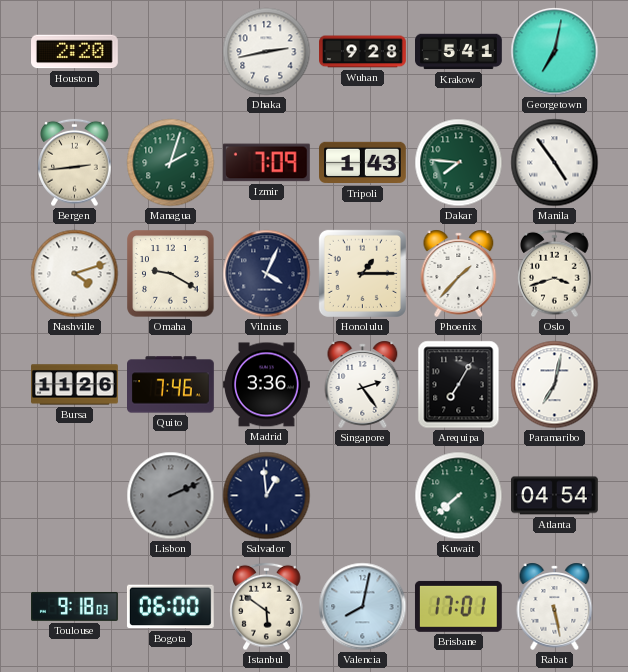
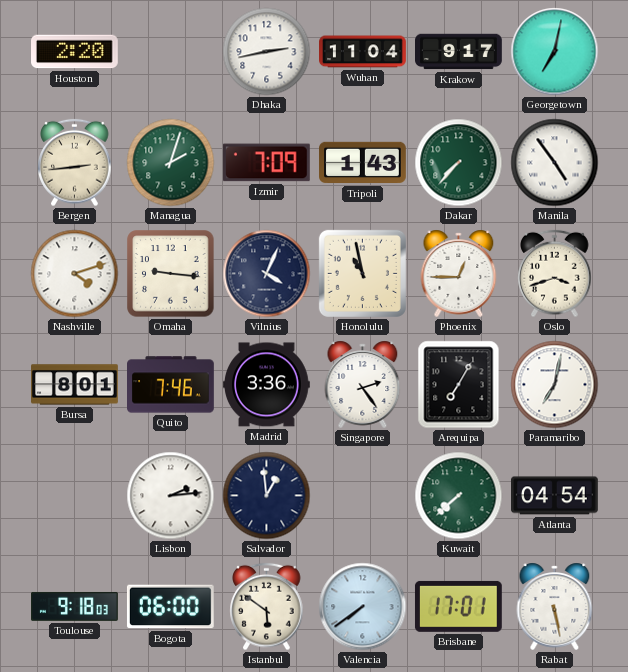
Wuhan: 9:28 -> 11:04 (363, 52)
Krakow: 5:41 -> 9:17 (459, 52)
Dakar: 7:46 -> 7:37 (459, 163)
Omaha: 9:20 -> 9:16 (171, 274)
Honolulu: 1:15 -> 10:58 (362, 273)
Phoenix: 1:37 -> 12:45 (459, 273)
Bursa: 11:26 -> 8:01 (75, 385)
Lisbon: 2:11 -> 2:14 (171, 496)
Lisbon dial: grey -> white (171, 496)
Valencia: 8:02 -> 7:39 (363, 607)
